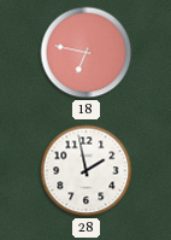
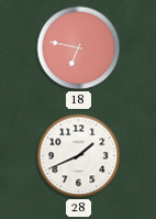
28: 1:58 -> 1:41 (79, 156)
